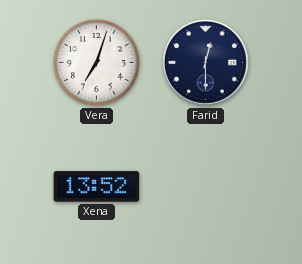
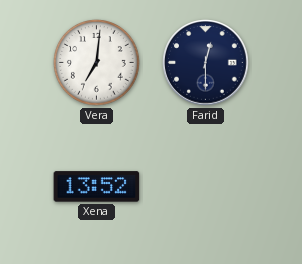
Vera: 7:03 -> 7:01 (97, 63)
